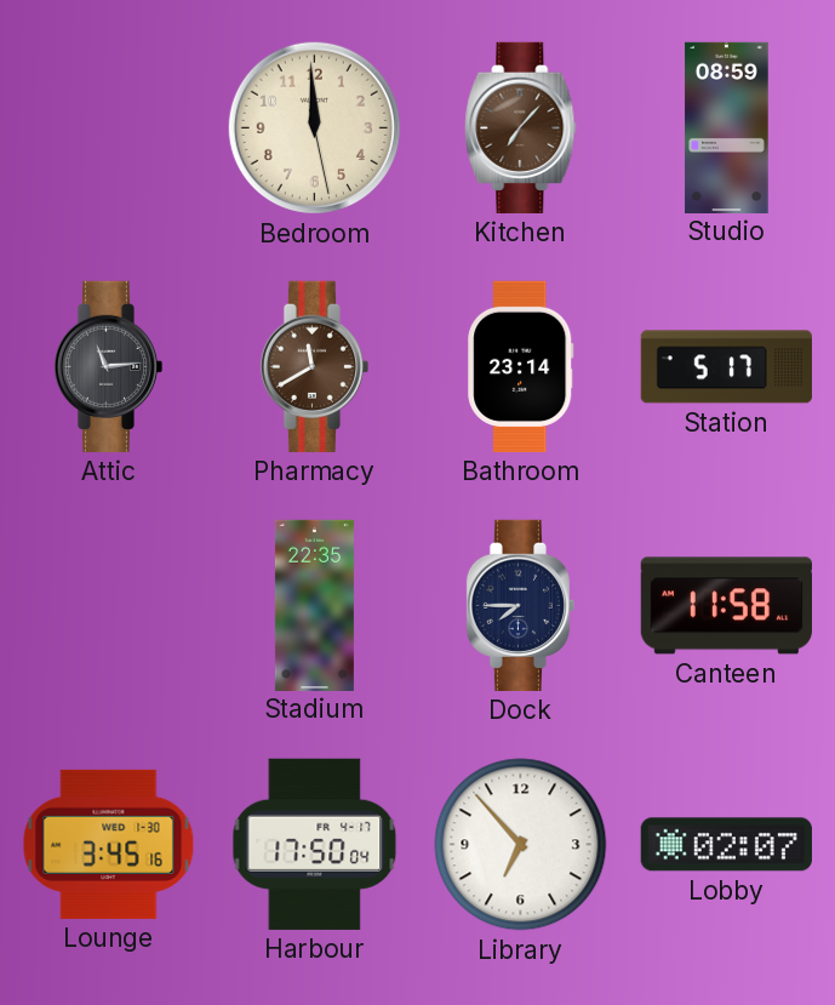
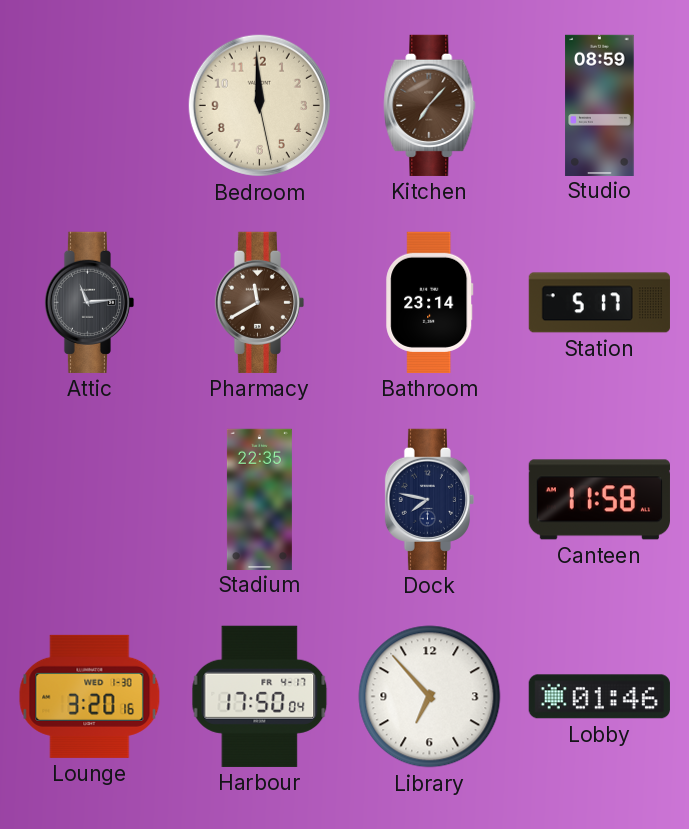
Dock: 7:45 -> 7:47 (429, 499)
Lounge: 3:45 -> 3:20 (90, 696)
Lobby: 02:07 -> 01:46 (599, 697)
